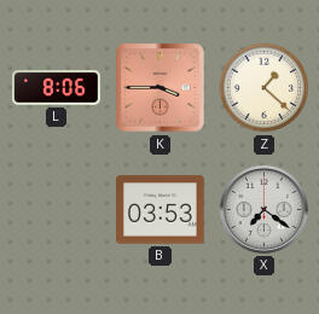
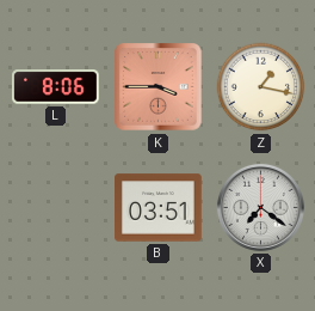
Z: 1:22 -> 1:17 (261, 87)
B: 03:53 -> 03:51 (159, 208)
